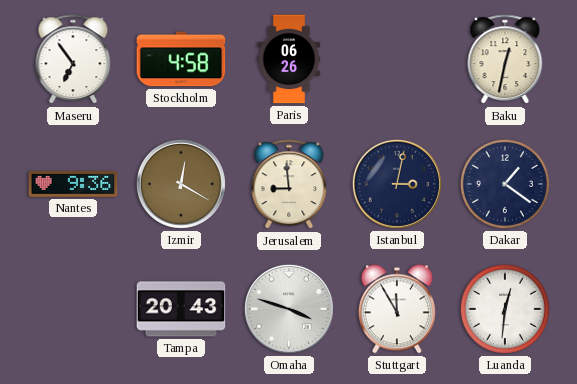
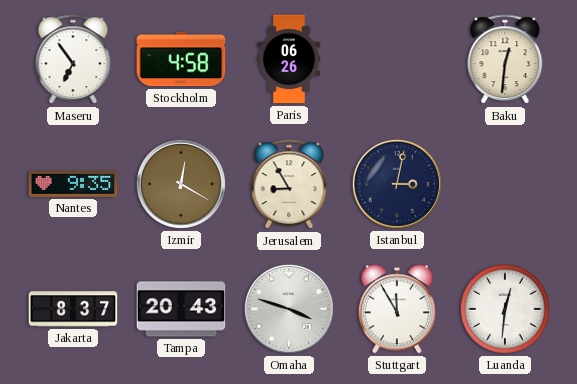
Baku: 12:32 -> 12:31 (505, 60)
Nantes: 9:36 -> 9:35 (73, 185)
Jerusalem: 8:59 -> 8:55 (289, 185)
Dakar: 1:21 -> none (505, 184)
Jakarta: none -> 8:37 (73, 309)
